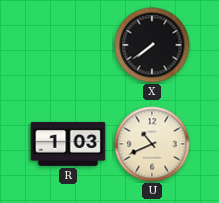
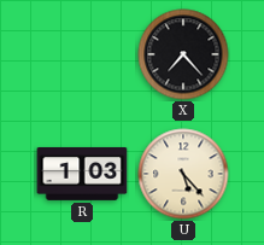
X: 7:39 -> 7:23 (183, 54)
U: 10:41 -> 5:23 (183, 174)
